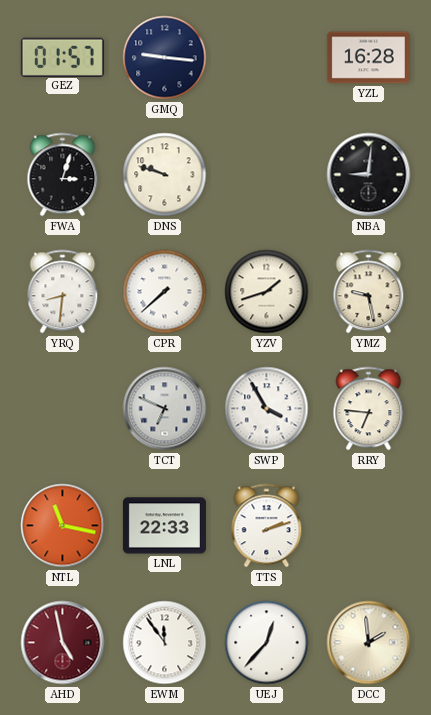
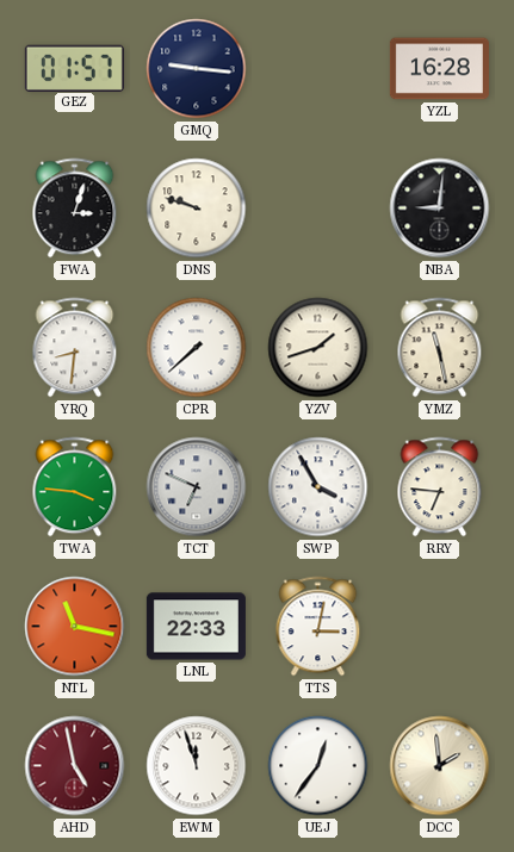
YMZ: 9:28 -> 11:28 (440, 348)
TWA: none -> 3:46 (75, 487)
TTS: 2:12 -> 3:02 (318, 627)
EWM: 11:54 -> 11:57 (197, 766)
UEJ: 12:37 -> 12:36 (318, 766)
